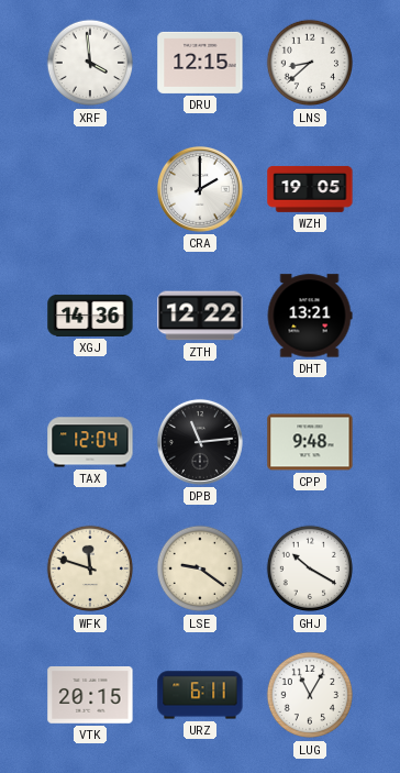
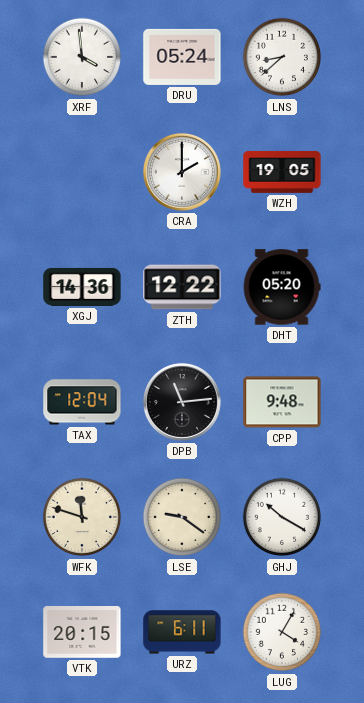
DRU: 12:15 -> 05:24 (182, 57)
DHT: 13:21 -> 05:20 (282, 287)
LUG: 11:05 -> 4:05 (282, 632)
